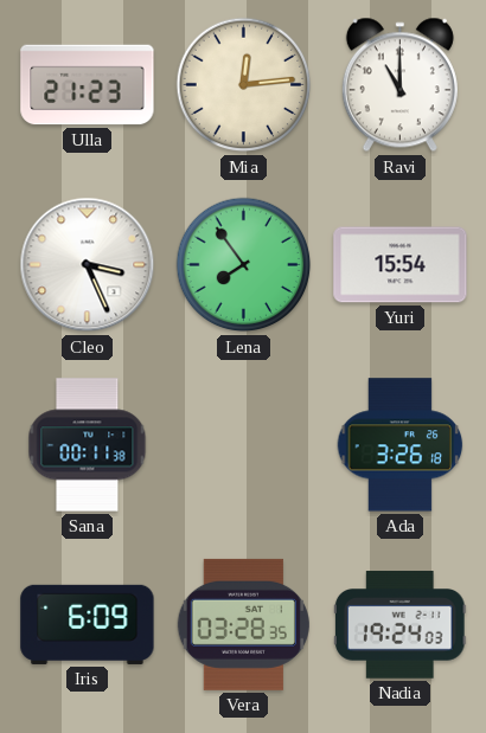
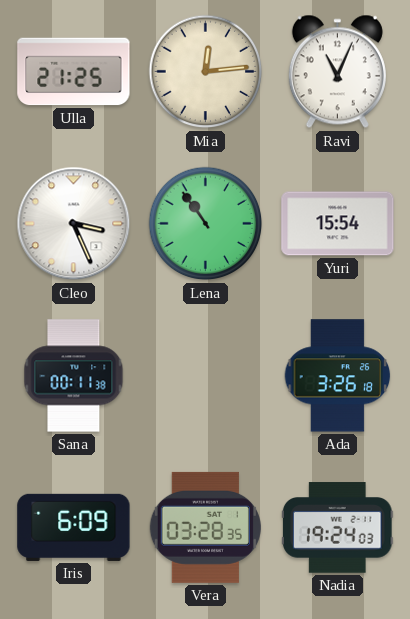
Ulla: 21:23 -> 21:25 (74, 72)
Ravi: 11:00 -> 11:04 (337, 72)
Lena: 7:54 -> 10:54 (206, 224)
